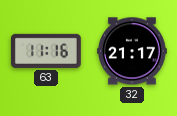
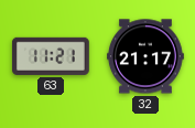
63: 11:16 -> 11:21 (51, 56)
